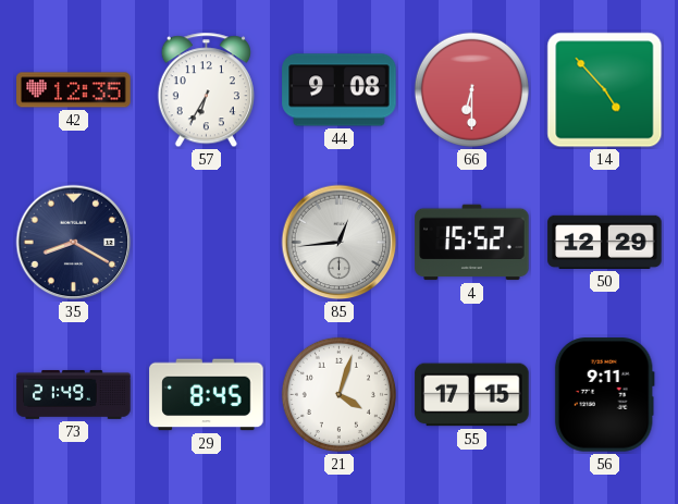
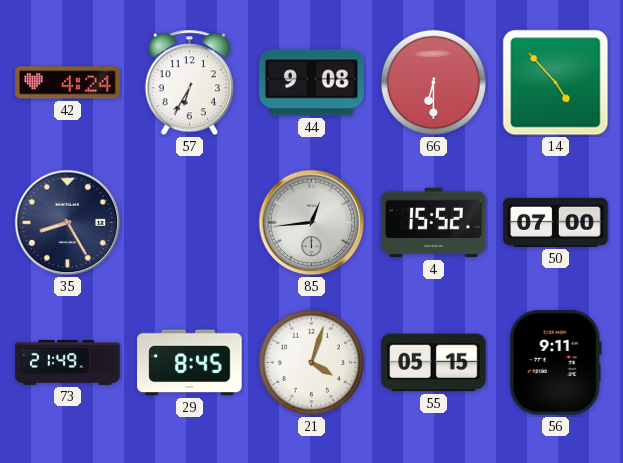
42: 12:35 -> 4:24 (68, 83)
35: 8:20 -> 8:25 (68, 223)
50: 12:29 -> 07:00 (556, 222)
55: 17:15 -> 05:15 (434, 363)
